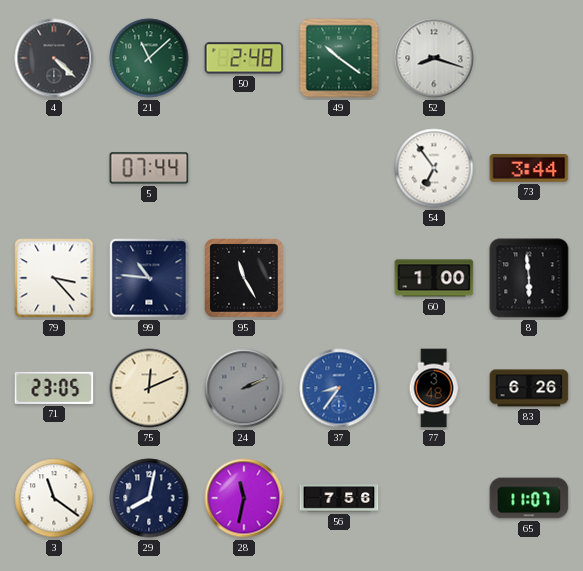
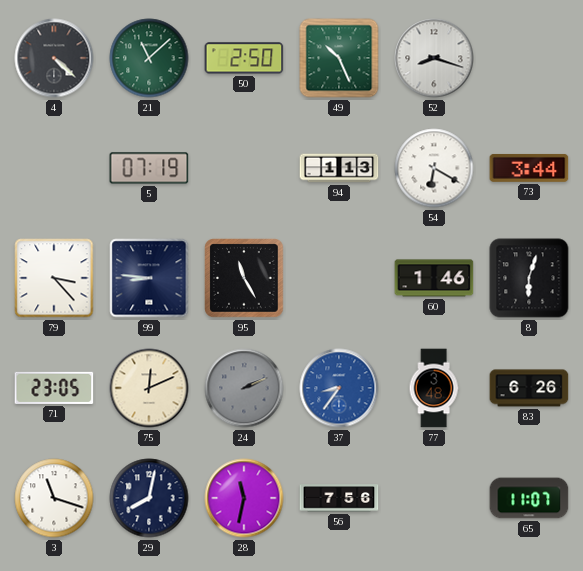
50: 2:48 -> 2:50 (244, 58)
49: 10:21 -> 10:26 (339, 58)
5: 07:44 -> 07:19 (149, 168)
94: none -> 1:13 (339, 168)
54: 6:54 -> 6:20 (434, 168)
99: 10:46 -> 8:46 (149, 278)
60: 1:00 -> 1:46 (434, 278)
8: 5:59 -> 6:03 (529, 278)
3: 11:21 -> 11:18 (54, 498)
